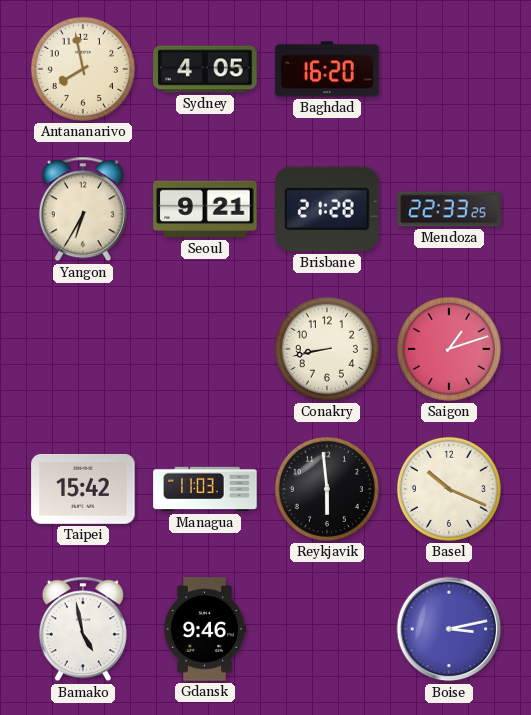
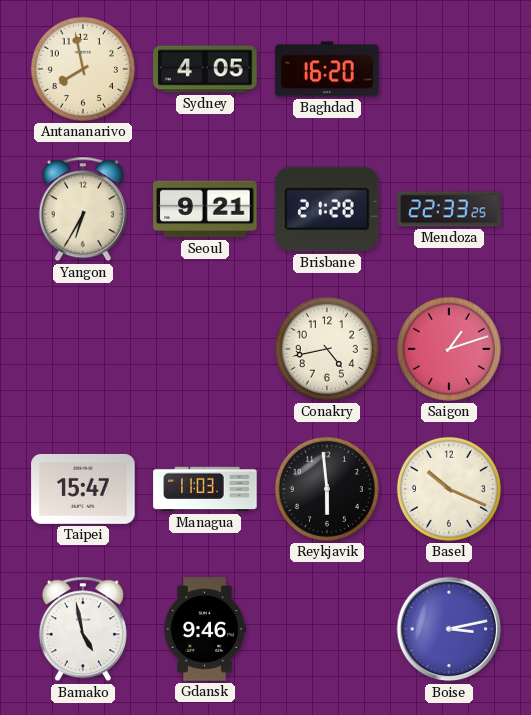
Conakry: 8:43 -> 4:43 (327, 349)
Taipei: 15:42 -> 15:47 (83, 489)
